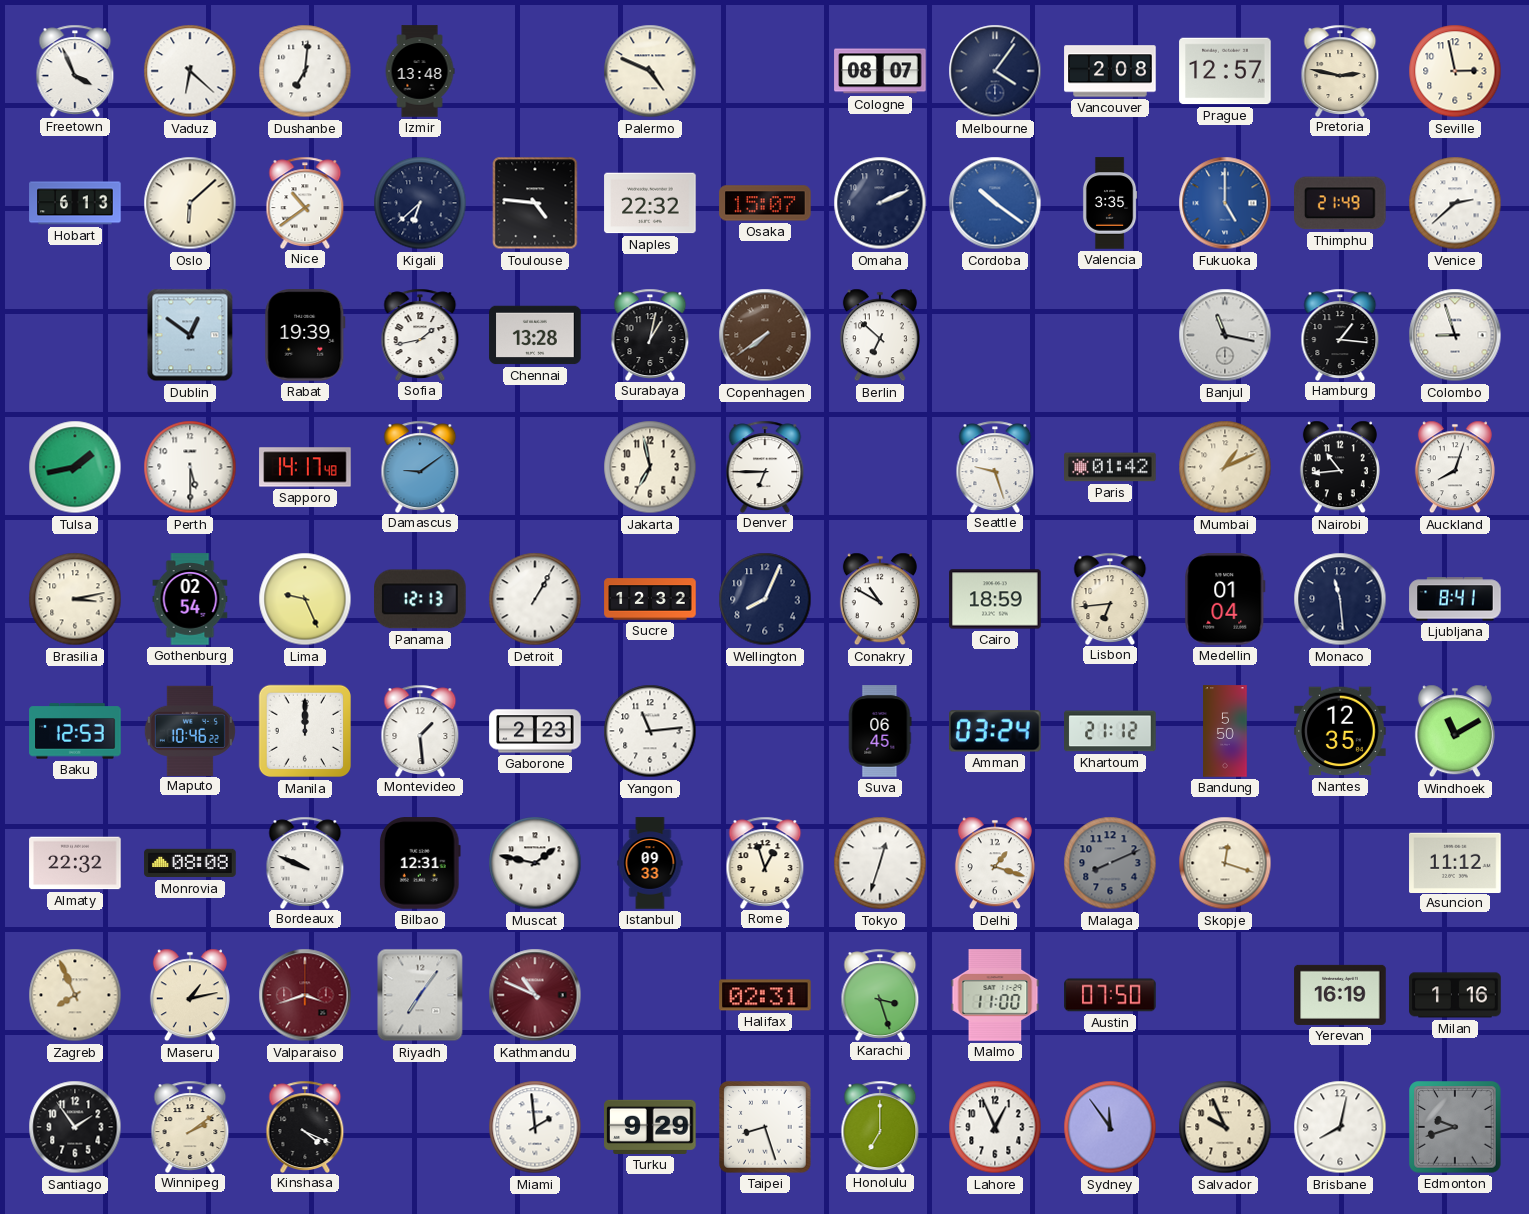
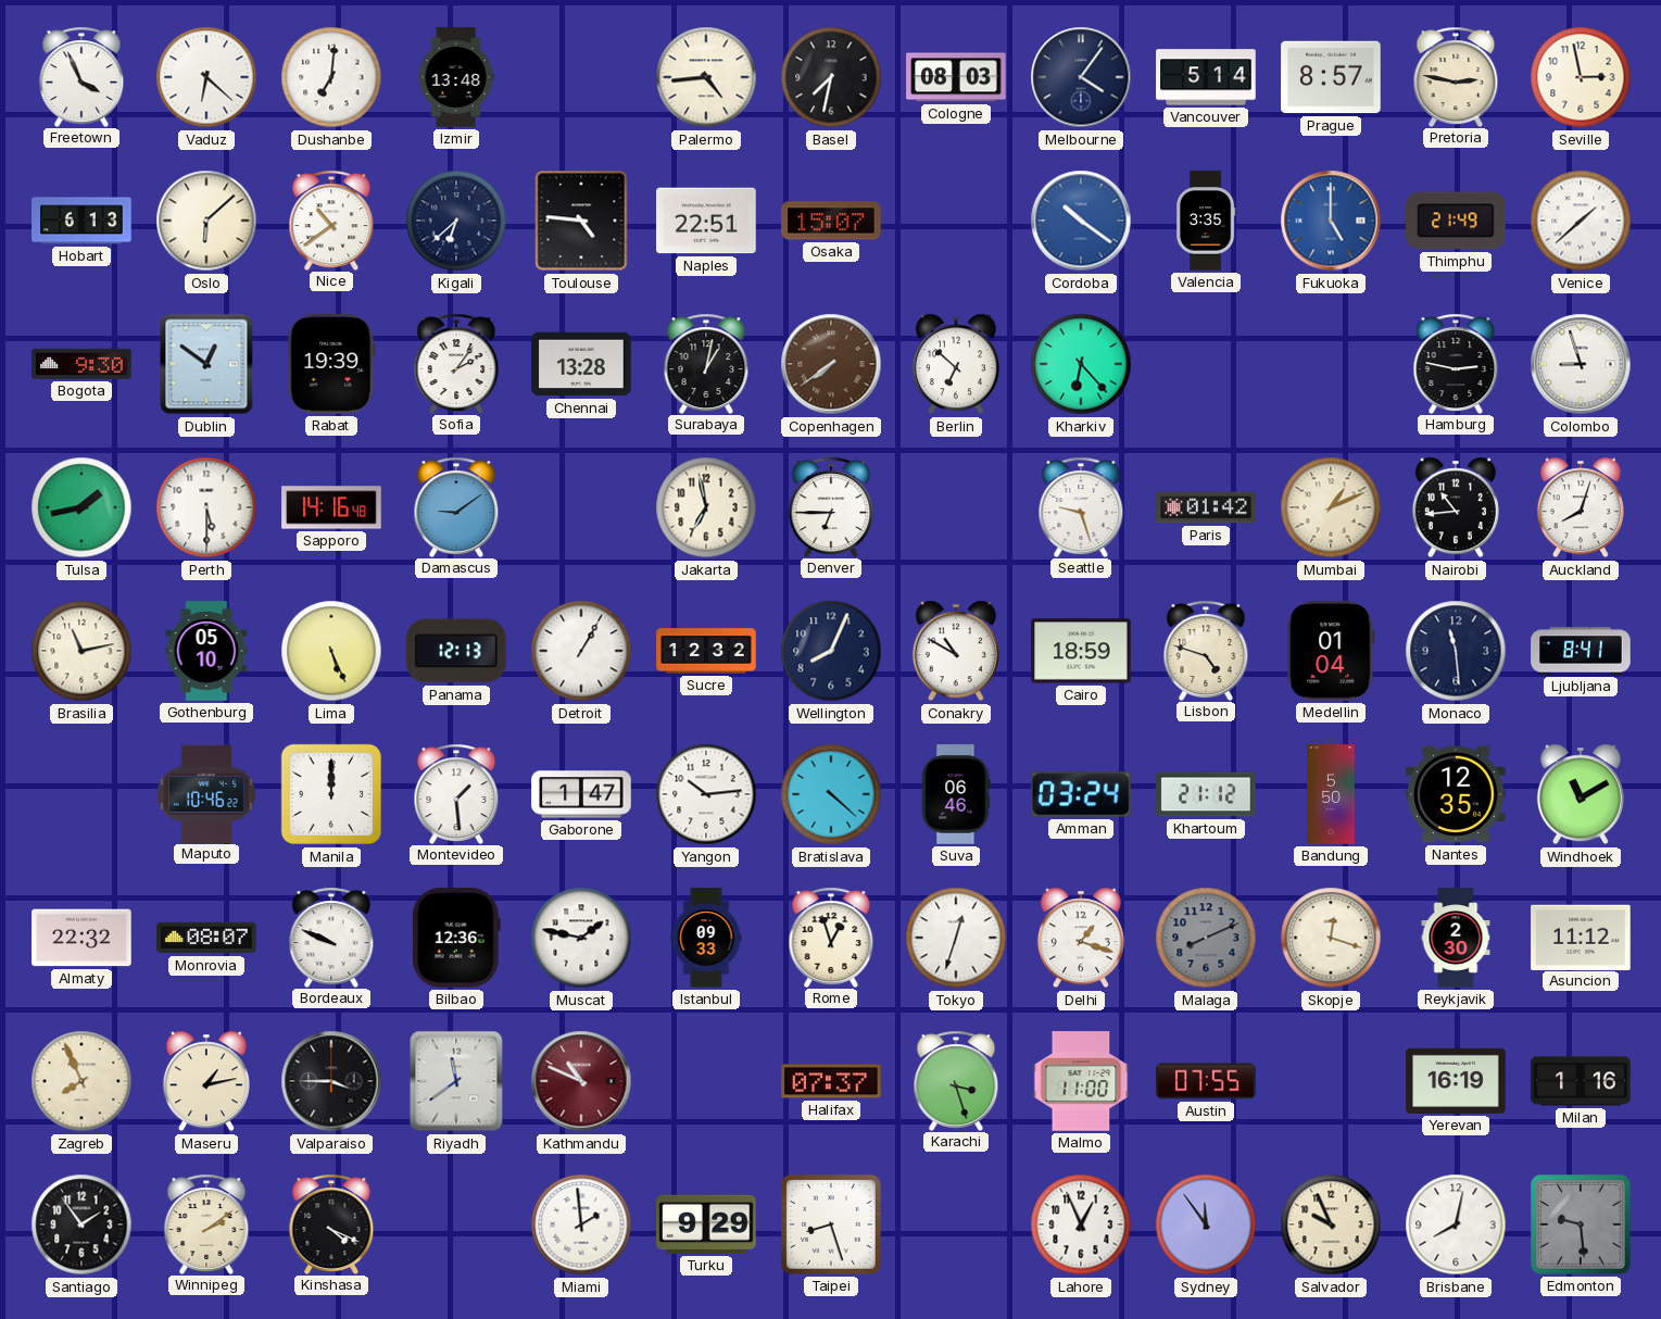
Palermo: 4:49 -> 4:44 (706, 77)
Basel: none -> 7:32 (831, 77)
Cologne: 08:07 -> 08:03 (956, 77)
Vancouver: 2:08 -> 5:14 (1206, 77)
Prague: 12:57 -> 8:57 (1331, 77)
Naples: 22:32 -> 22:51 (706, 221)
Omaha: 2:11 -> none (880, 203)
Venice: 2:38 -> 1:38 (1581, 221)
Bogota: none -> 9:30 (81, 364)
Sofia: 1:43 -> 2:06 (456, 363)
Kharkiv: none -> 6:23 (1081, 364)
Banjul: 11:17 -> none (1225, 335)
Hamburg: 1:16 -> 2:47 (1456, 363)
Sapporo: 14:17 -> 14:16 (331, 507)
Brasilia: 3:13 -> 11:13 (81, 651)
Gothenburg: 02:54 -> 05:10 (206, 651)
Lima: 9:26 -> 5:26 (331, 651)
Lisbon: 6:44 -> 4:48 (1206, 650)
Baku: 12:53 -> none (75, 731)
Gaborone: 2:23 -> 1:47 (581, 794)
Yangon: 11:14 -> 10:14 (706, 794)
Bratislava: none -> 4:22 (831, 794)
Suva: 06:45 -> 06:46 (956, 794)
Monrovia: 08:08 -> 08:07 (206, 938)
Bilbao: 12:31 -> 12:36 (456, 938)
Reykjavik: none -> 2:30 (1456, 938)
Valparaiso: 3:42 -> 3:45 (331, 1081)
Valparaiso dial: burgundy -> black (331, 1081)
Riyadh: 7:06 -> 11:39 (456, 1081)
Halifax: 02:31 -> 07:37 (831, 1081)
Austin: 07:50 -> 07:55 (1206, 1081)
Honolulu: 7:00 -> none (880, 1126)
Edmonton: 9:42 -> 9:29 (1581, 1224)
